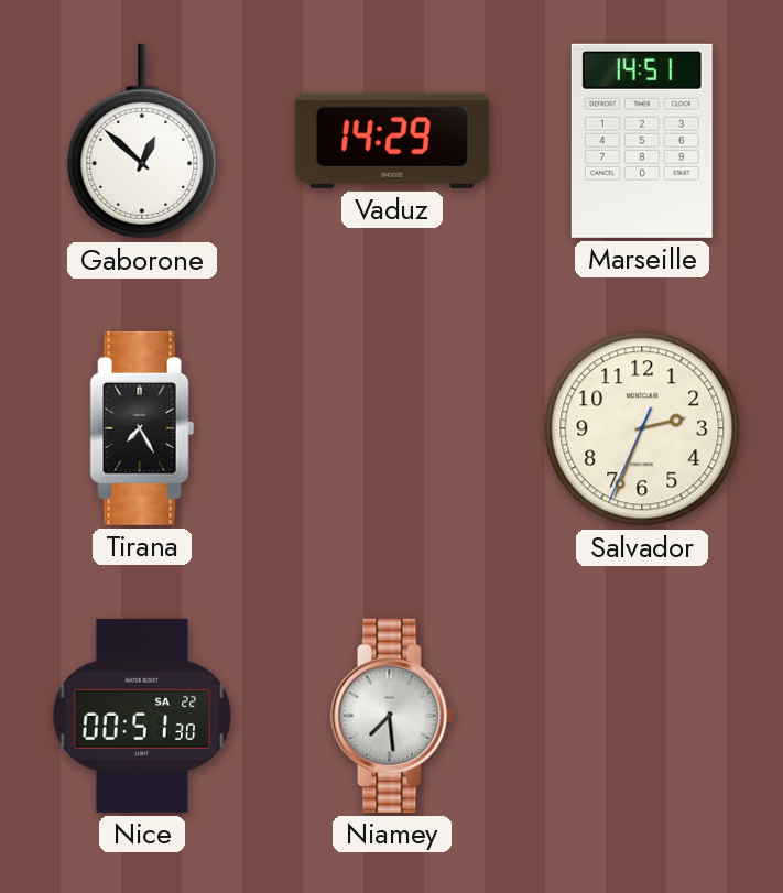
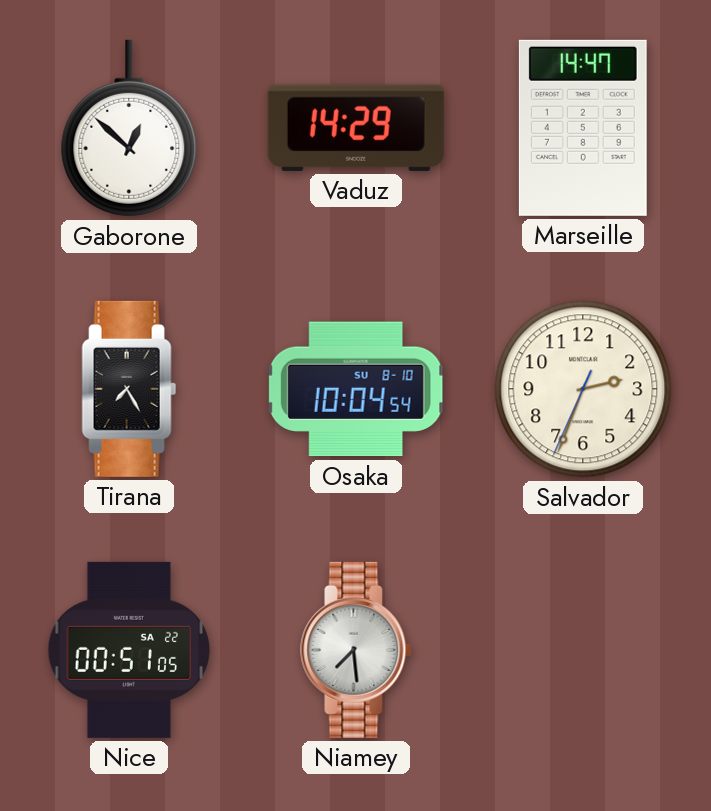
Marseille: 14:51 -> 14:47 (583, 128)
Osaka: none -> 10:04 (356, 389)
Nice: 00:51:30 -> 00:51:05 (129, 650)
